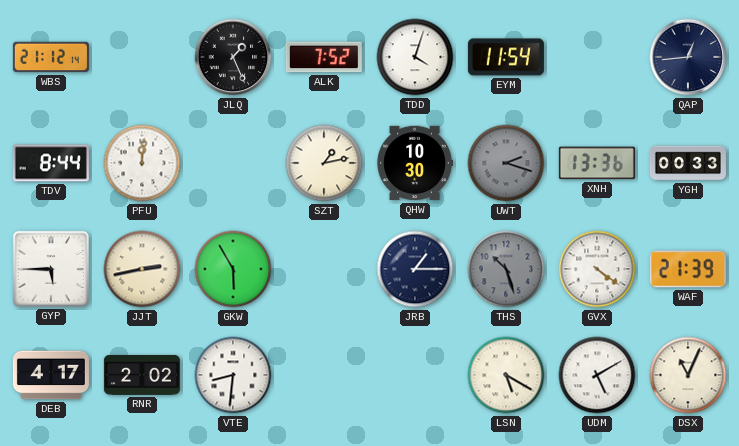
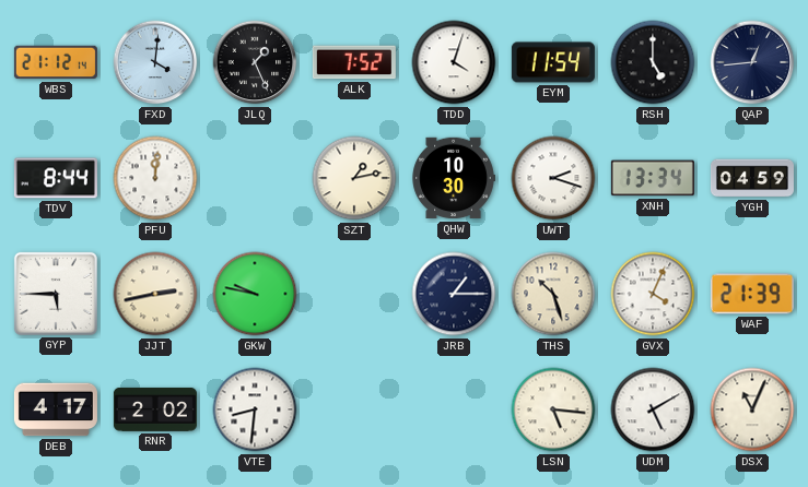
FXD: none -> 4:01 (155, 62)
RSH: none -> 5:00 (653, 62)
UWT dial: grey -> white (553, 178)
XNH: 13:36 -> 13:34 (653, 178)
YGH: 00:33 -> 04:59 (752, 178)
GKW: 5:55 -> 9:47 (255, 294)
THS dial: grey -> cream (553, 294)
GVX: 4:21 -> 4:04 (653, 294)
LSN: 5:20 -> 5:16 (553, 409)
